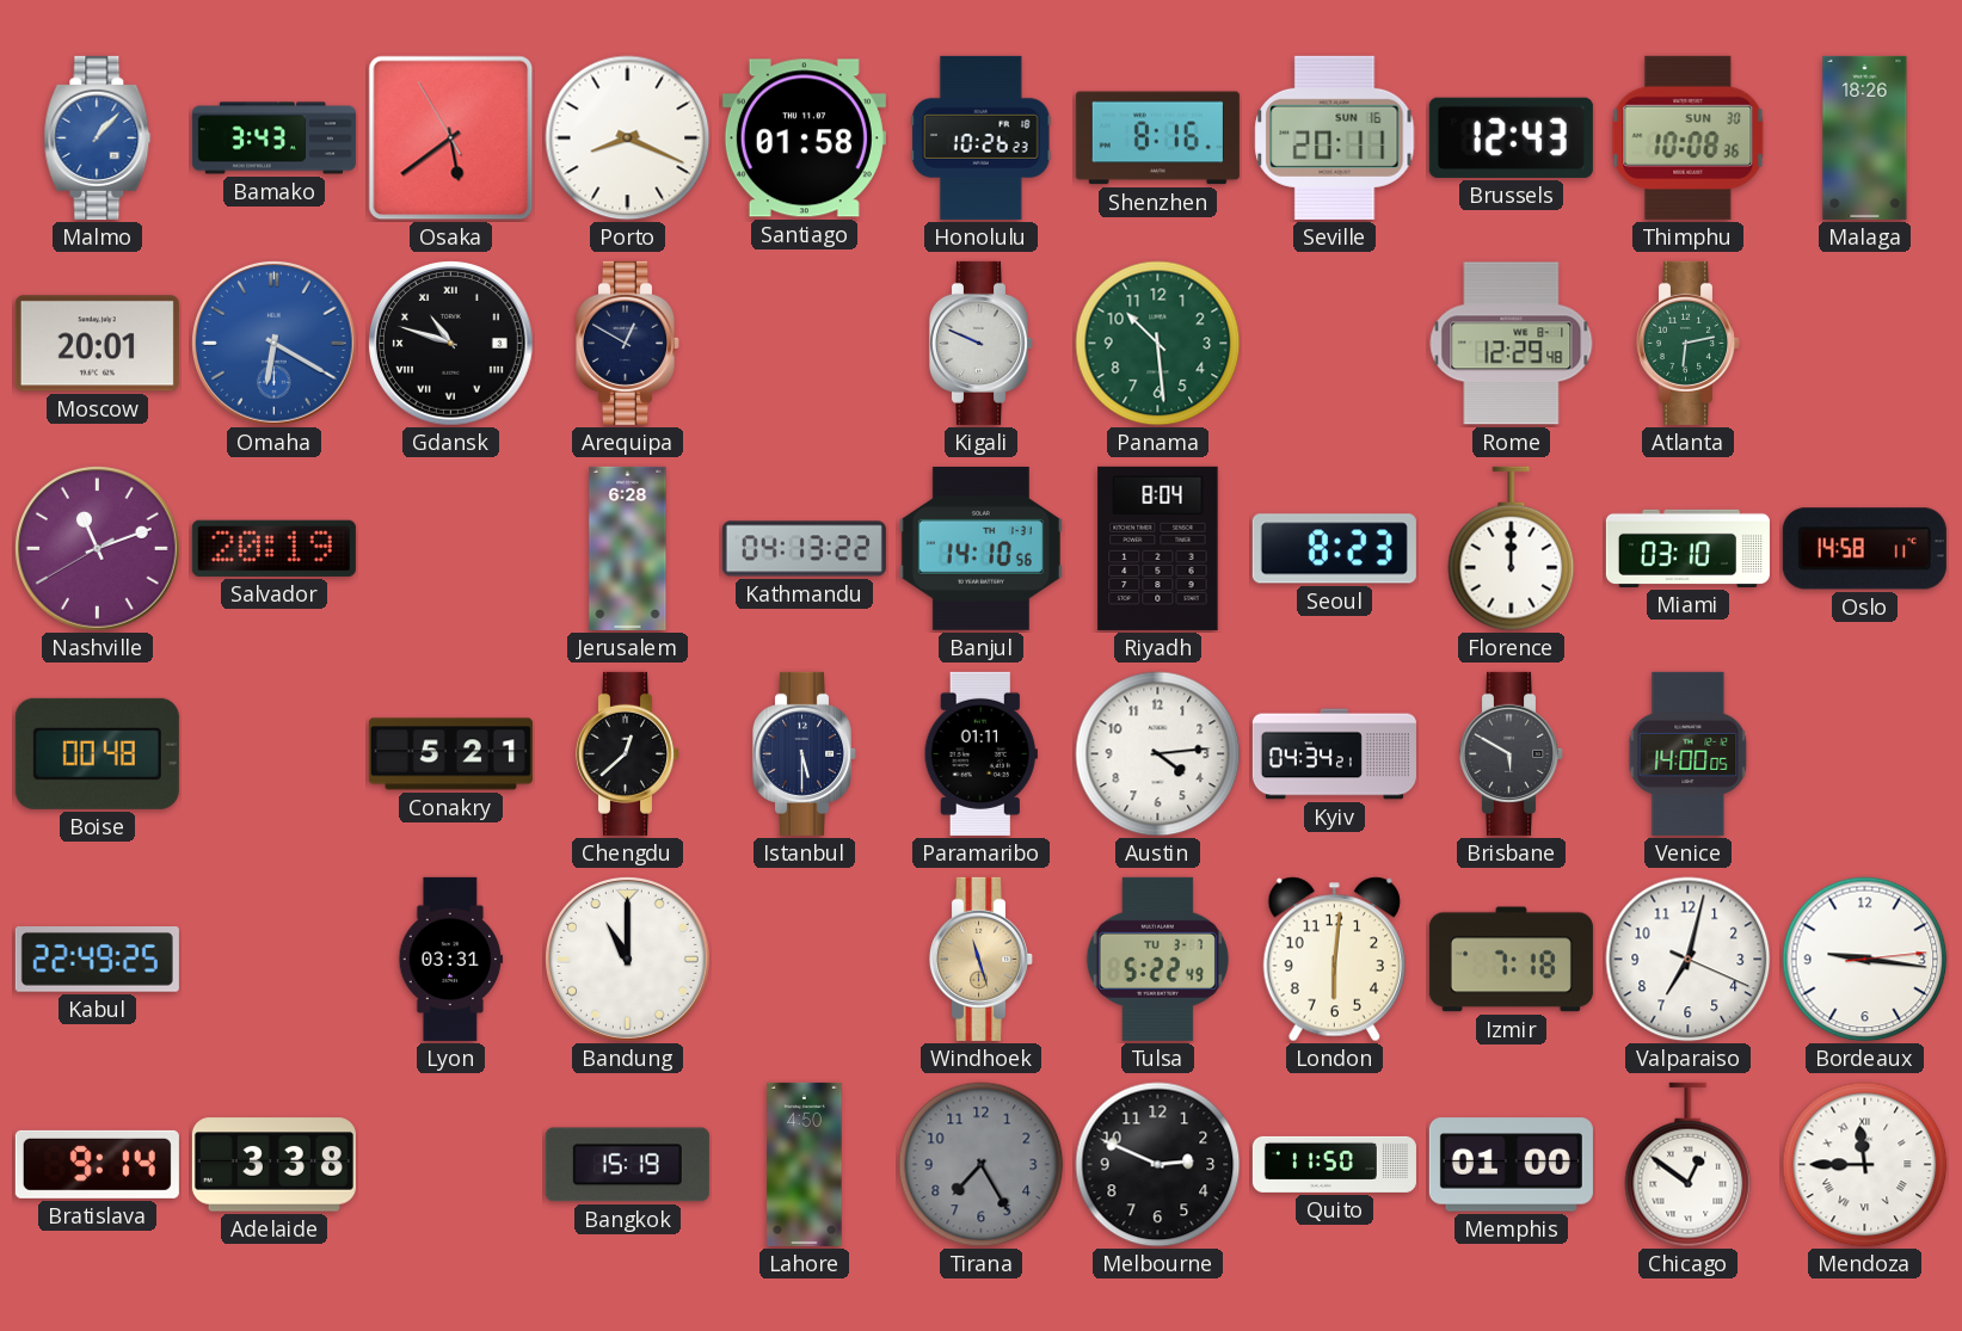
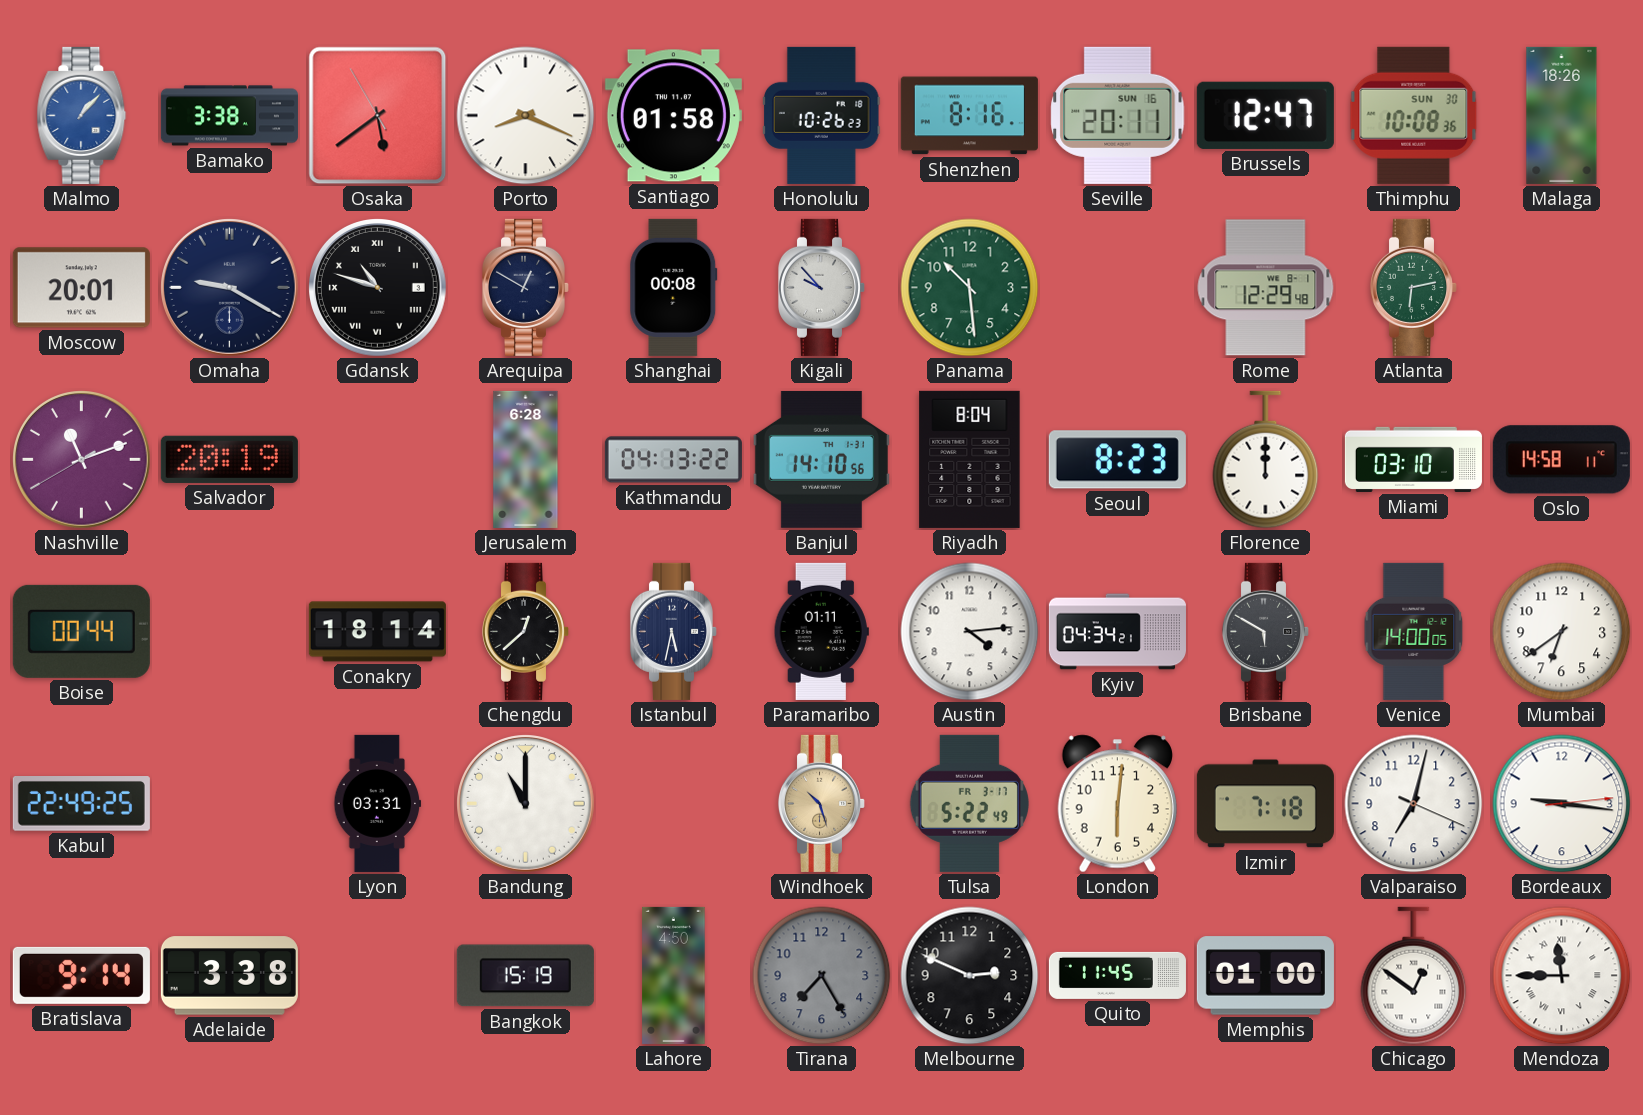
Bamako: 3:43 -> 3:38 (229, 116)
Brussels: 12:43 -> 12:47 (1265, 115)
Omaha: 6:20 -> 9:20 (230, 288)
Omaha dial: blue -> navy (230, 288)
Shanghai: none -> 00:08 (674, 287)
Kigali: 9:49 -> 9:53 (822, 287)
Boise: 00:48 -> 00:44 (81, 631)
Conakry: 5:21 -> 18:14 (377, 632)
Istanbul: 5:30 -> 5:32 (674, 631)
Mumbai: none -> 6:39 (1562, 632)
Windhoek: 11:27 -> 10:27 (822, 803)
Tulsa date: TU 3-7 -> FR 3-17 (969, 803)
Quito: 11:50 -> 11:45 (1117, 975)
